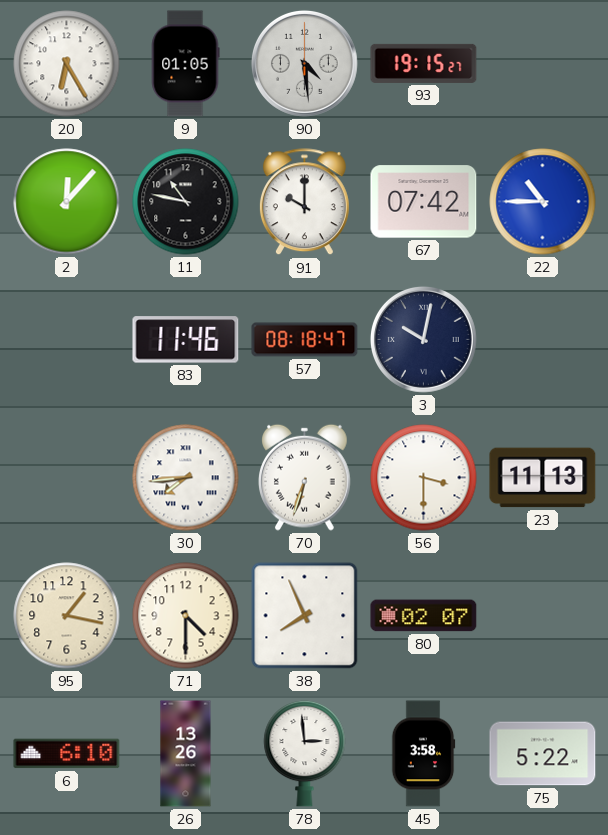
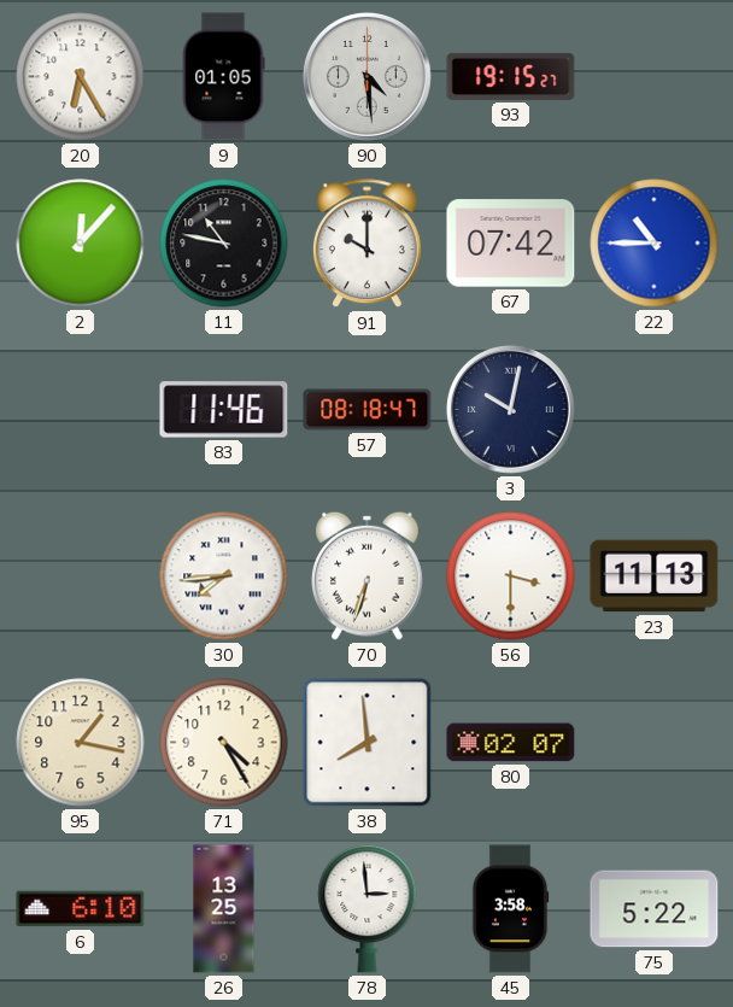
71: 4:30 -> 4:25 (224, 743)
38: 7:56 -> 7:59 (368, 743)
26: 13:26 -> 13:25 (224, 909)
